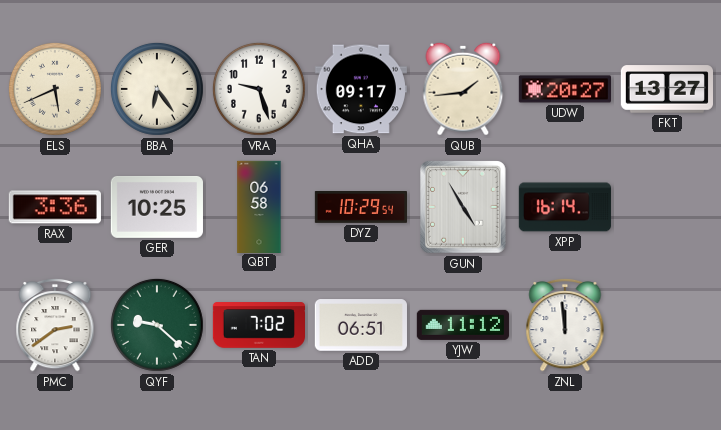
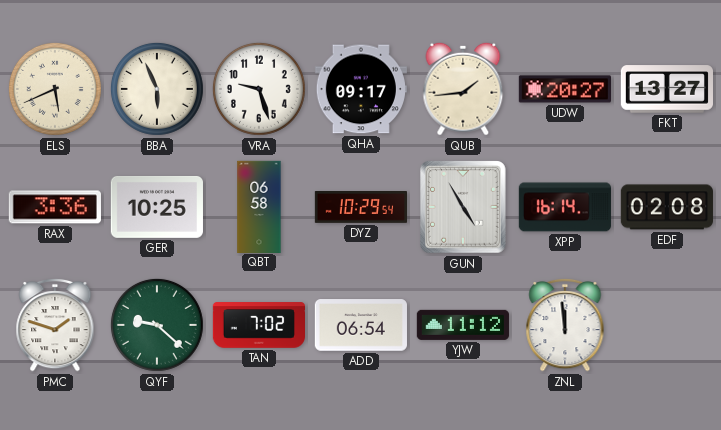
BBA: 6:24 -> 5:56 (157, 89)
EDF: none -> 02:08 (667, 207)
PMC: 2:39 -> 1:48 (55, 325)
ADD: 06:51 -> 06:54 (361, 325)
